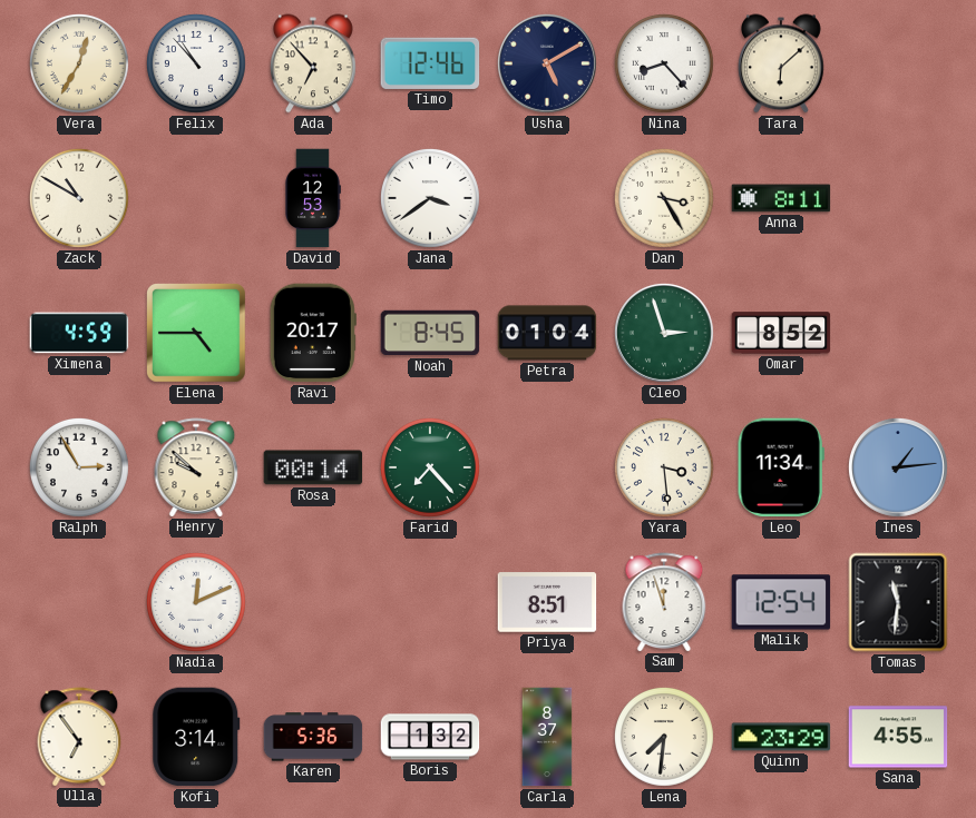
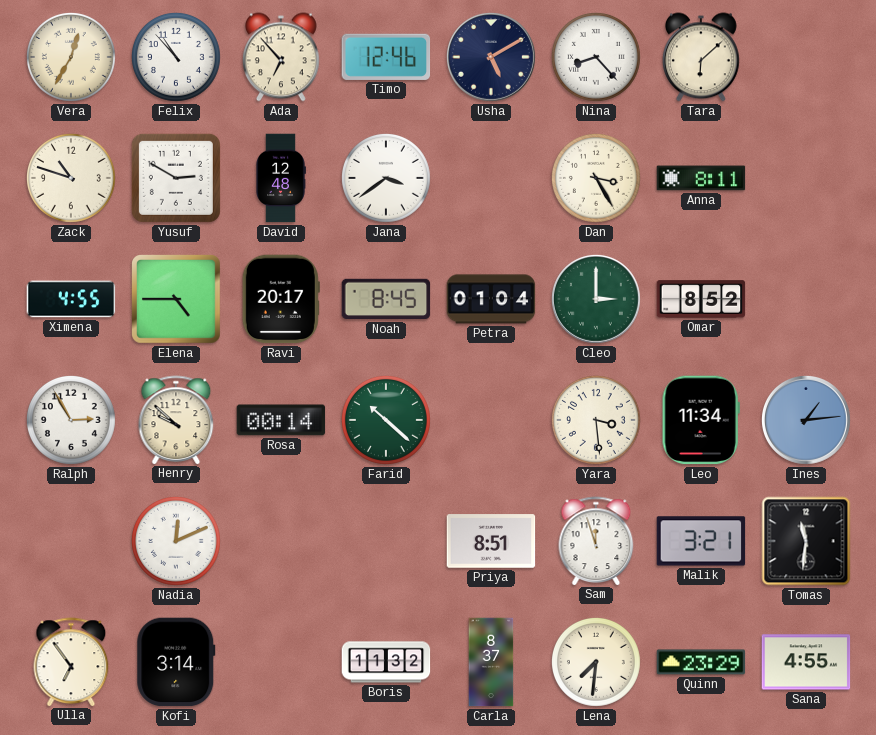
Zack: 10:50 -> 10:48 (71, 178)
Yusuf: none -> 2:50 (176, 178)
David: 12:53 -> 12:48 (281, 178)
Ximena: 4:59 -> 4:55 (71, 299)
Cleo: 2:57 -> 3:00 (596, 299)
Farid: 7:23 -> 10:22 (386, 420)
Malik: 12:54 -> 3:21 (701, 541)
Karen: 5:36 -> none (313, 737)
Boris: 1:32 -> 11:32 (386, 662)
